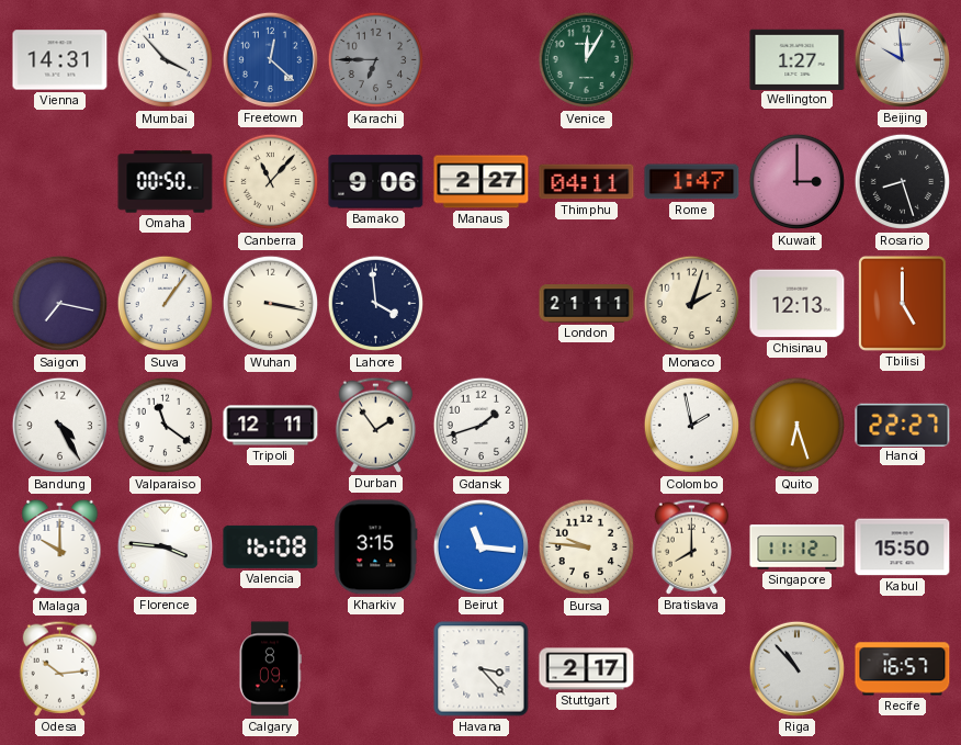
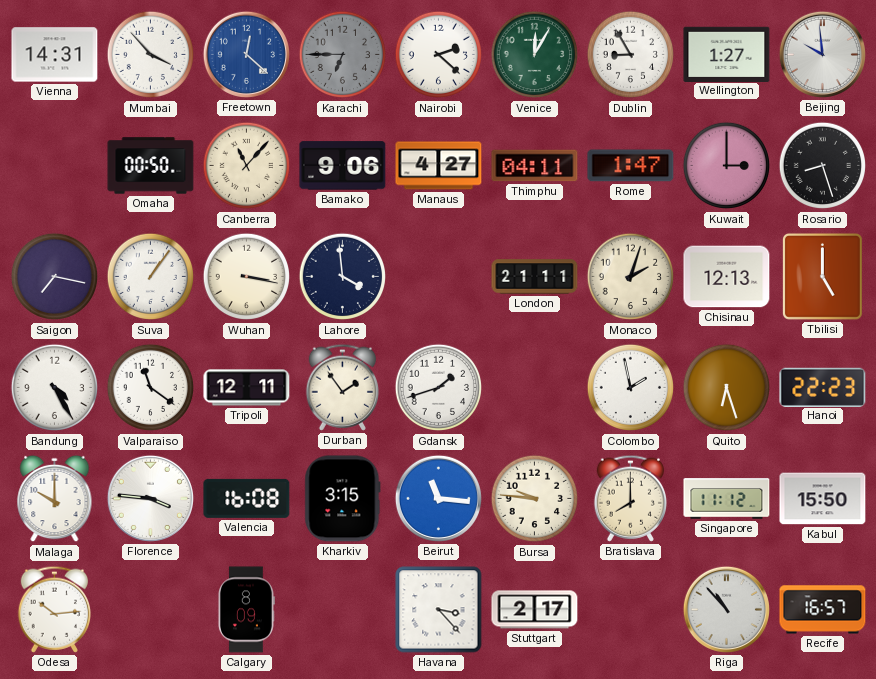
Nairobi: none -> 2:22 (439, 55)
Dublin: none -> 8:55 (631, 55)
Manaus: 2:27 -> 4:27 (439, 166)
Hanoi: 22:27 -> 22:23 (823, 387)
